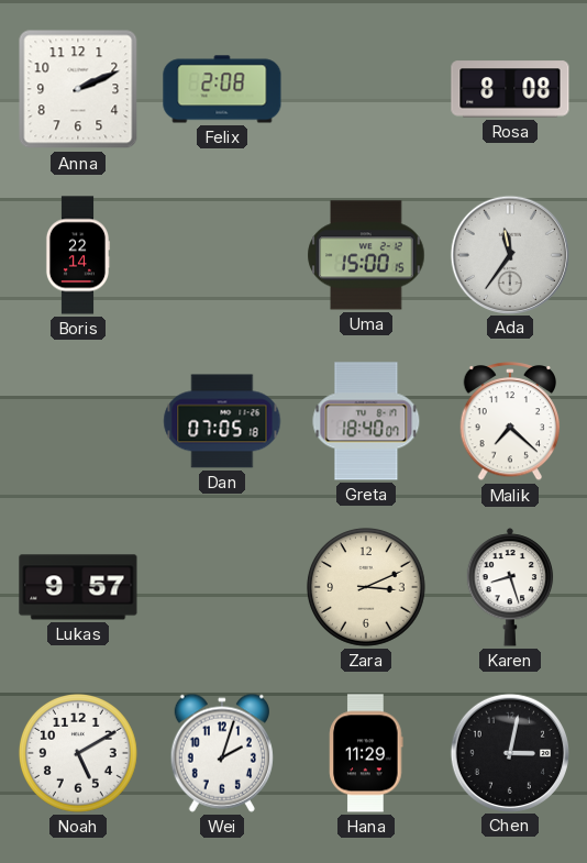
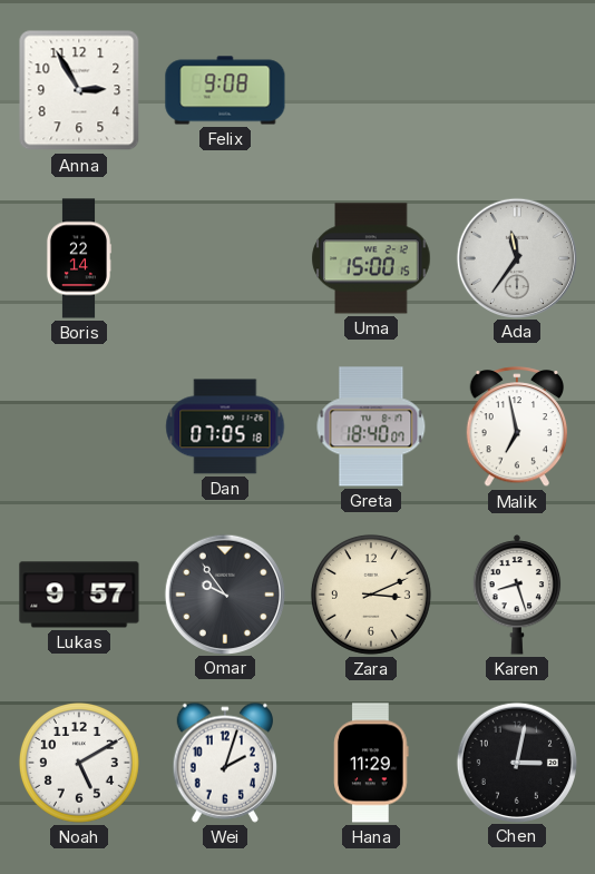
Anna: 2:11 -> 2:55 (79, 90)
Felix: 2:08 -> 9:08 (225, 90)
Rosa: 8:08 -> none (510, 89)
Malik: 7:22 -> 6:58 (517, 428)
Omar: none -> 9:54 (224, 593)
